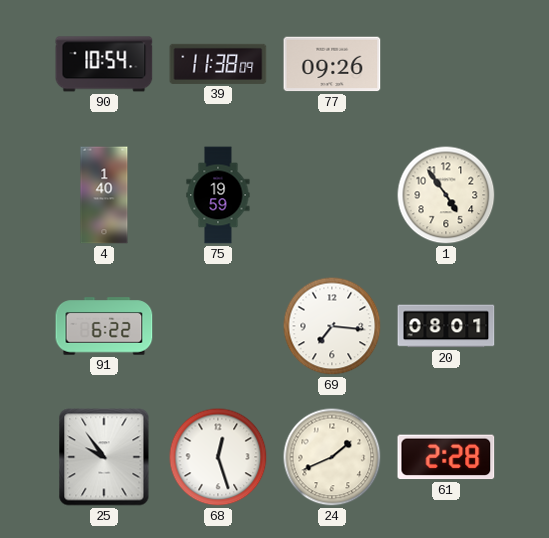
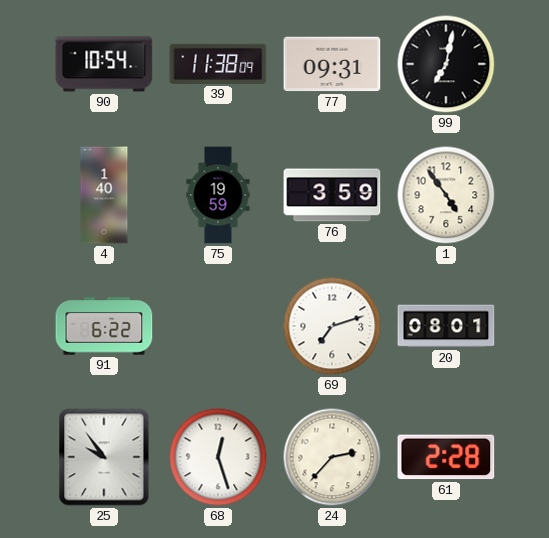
77: 09:26 -> 09:31 (332, 64)
99: none -> 7:02 (446, 64)
76: none -> 3:59 (332, 195)
69: 7:16 -> 7:12 (332, 326)
24: 1:41 -> 2:37 (332, 457)
